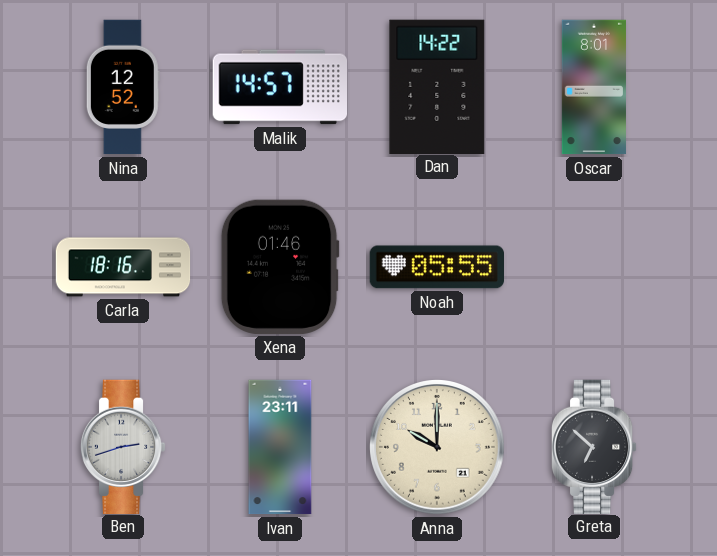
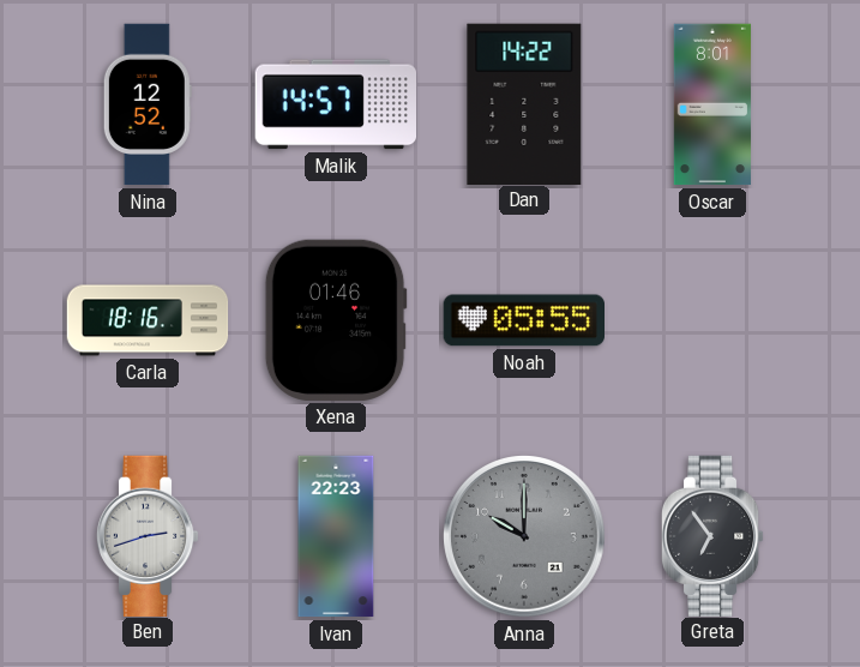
Ivan: 23:11 -> 22:23 (336, 536)
Anna dial: cream -> grey (525, 537)
Greta: 6:52 -> 6:54 (712, 535)
